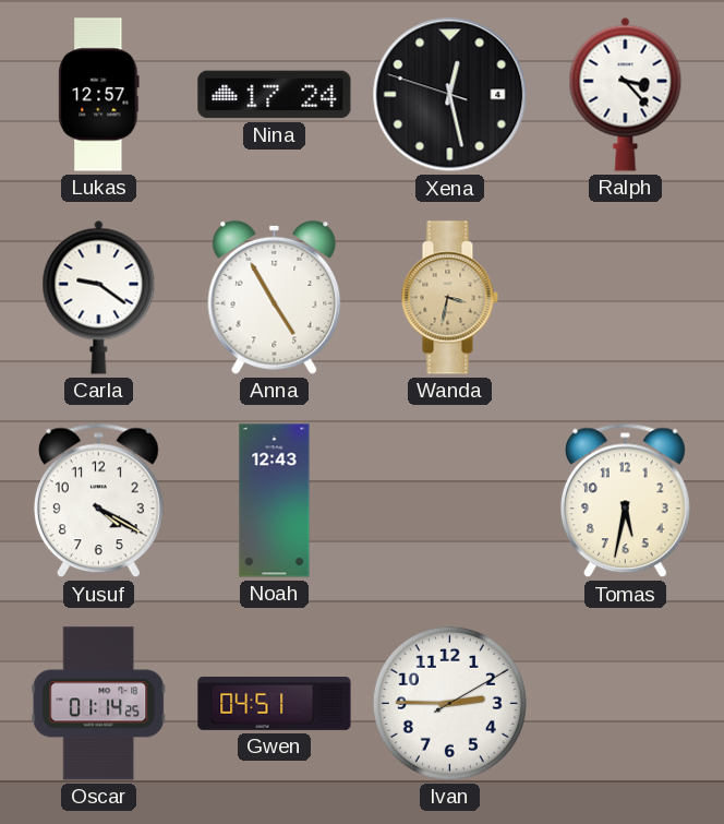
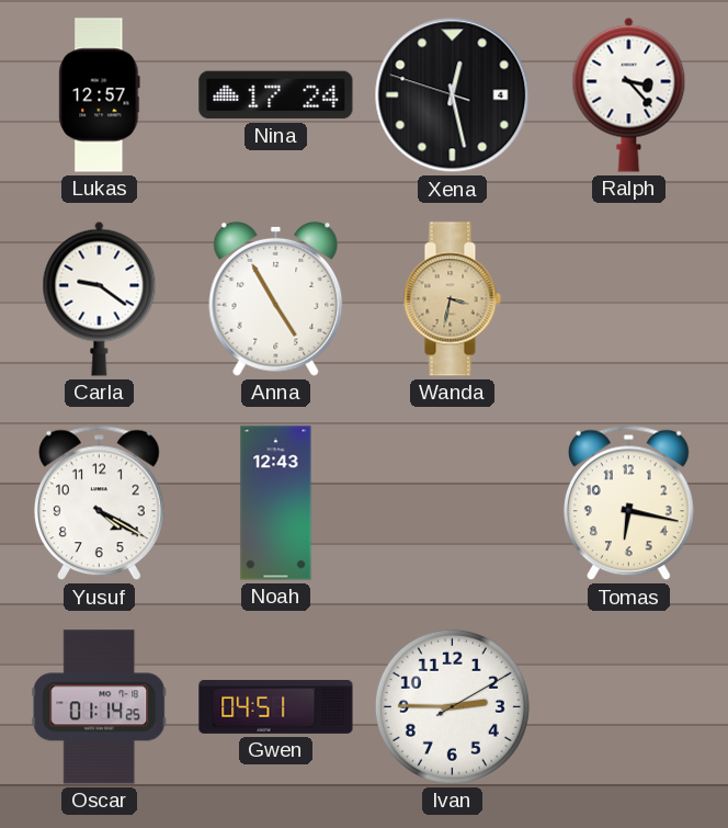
Tomas: 5:32 -> 6:17 (628, 503)
